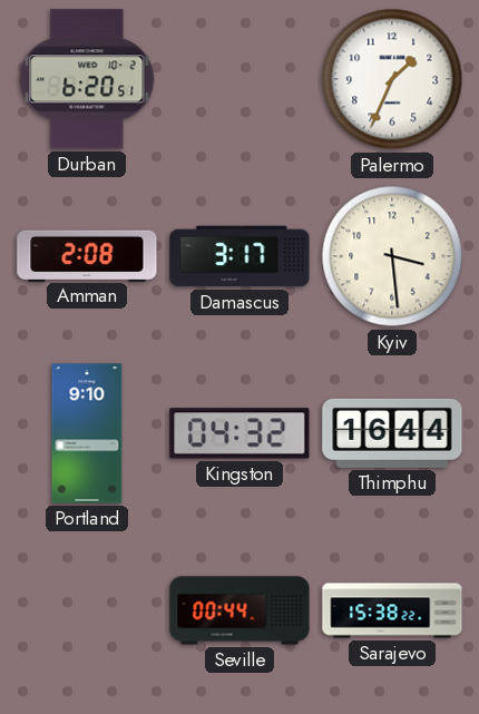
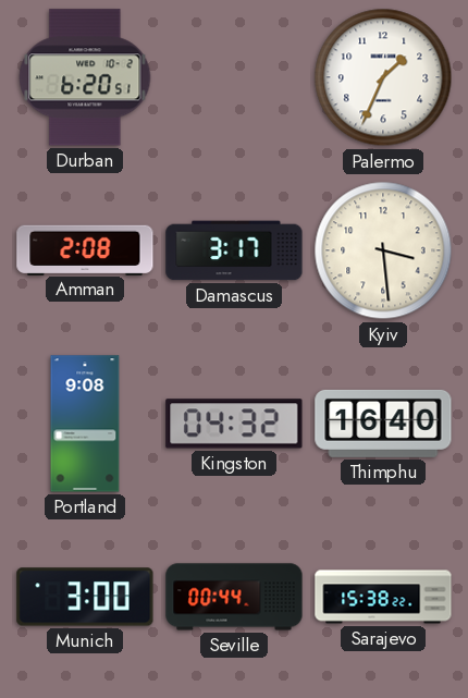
Portland: 9:10 -> 9:08 (85, 424)
Thimphu: 16:44 -> 16:40 (383, 424)
Munich: none -> 3:00 (85, 597)
